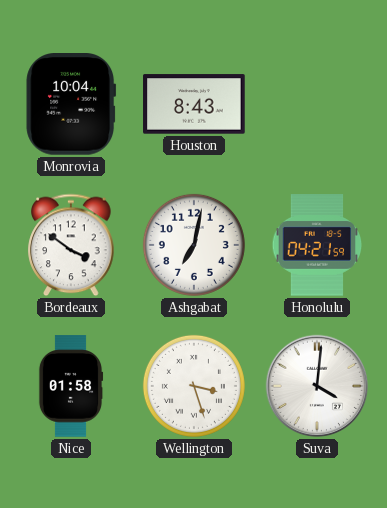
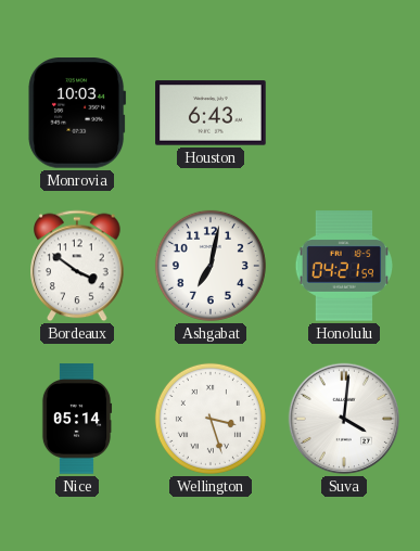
Monrovia: 10:04 -> 10:03 (77, 114)
Houston: 8:43 -> 6:43 (211, 113)
Nice: 01:58 -> 05:14 (77, 419)
